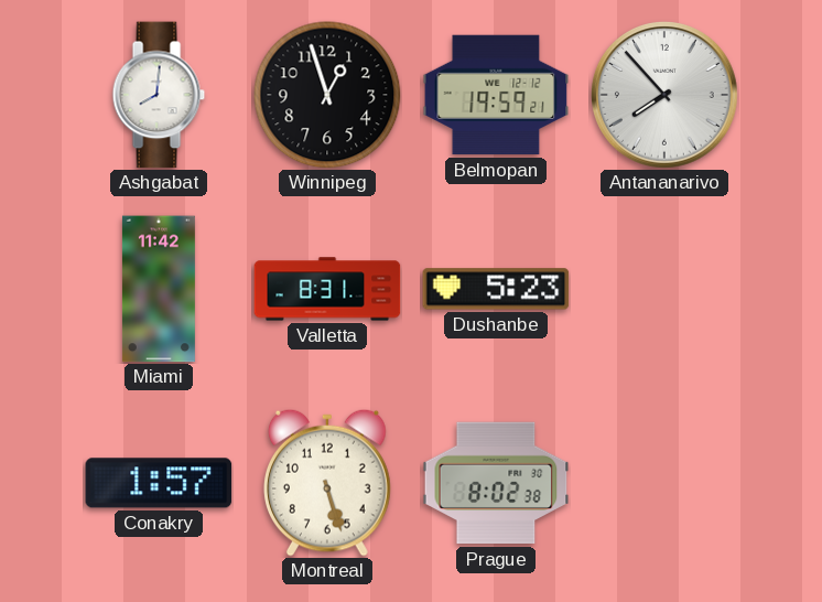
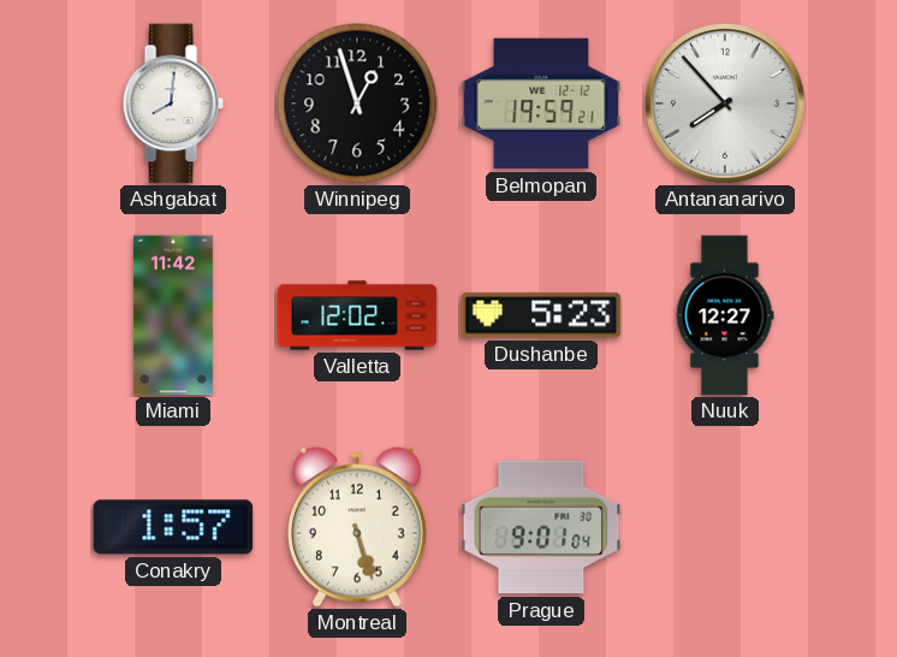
Valletta: 8:31 -> 12:02 (357, 315)
Nuuk: none -> 12:27 (725, 315)
Prague: 8:02 -> 9:01 (541, 527)
